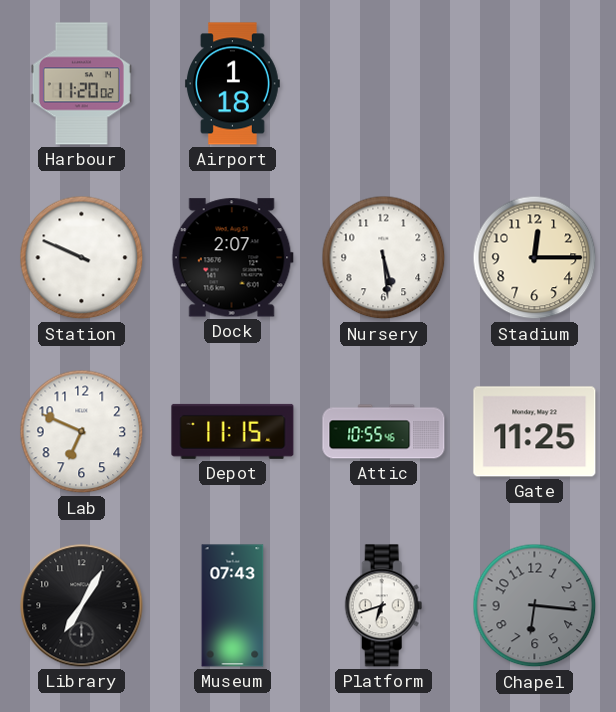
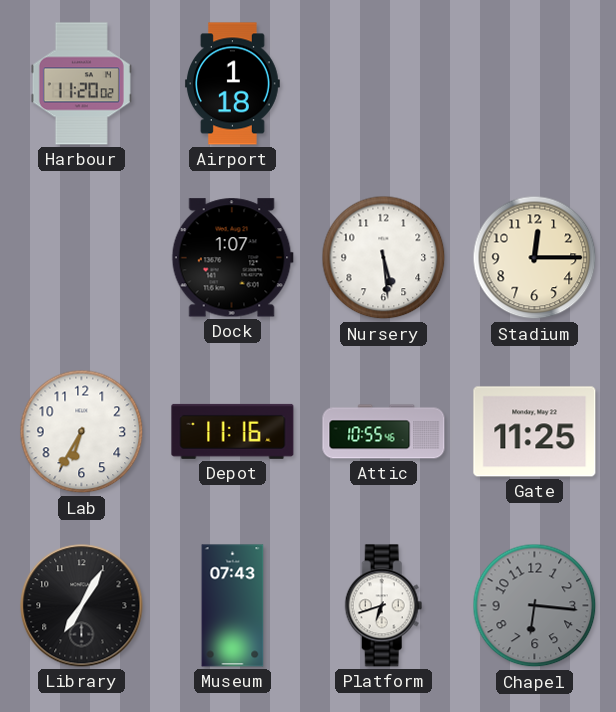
Station: 9:49 -> none (82, 258)
Dock: 2:07 -> 1:07 (232, 258)
Lab: 6:49 -> 6:35 (82, 432)
Depot: 11:15 -> 11:16 (233, 431)
